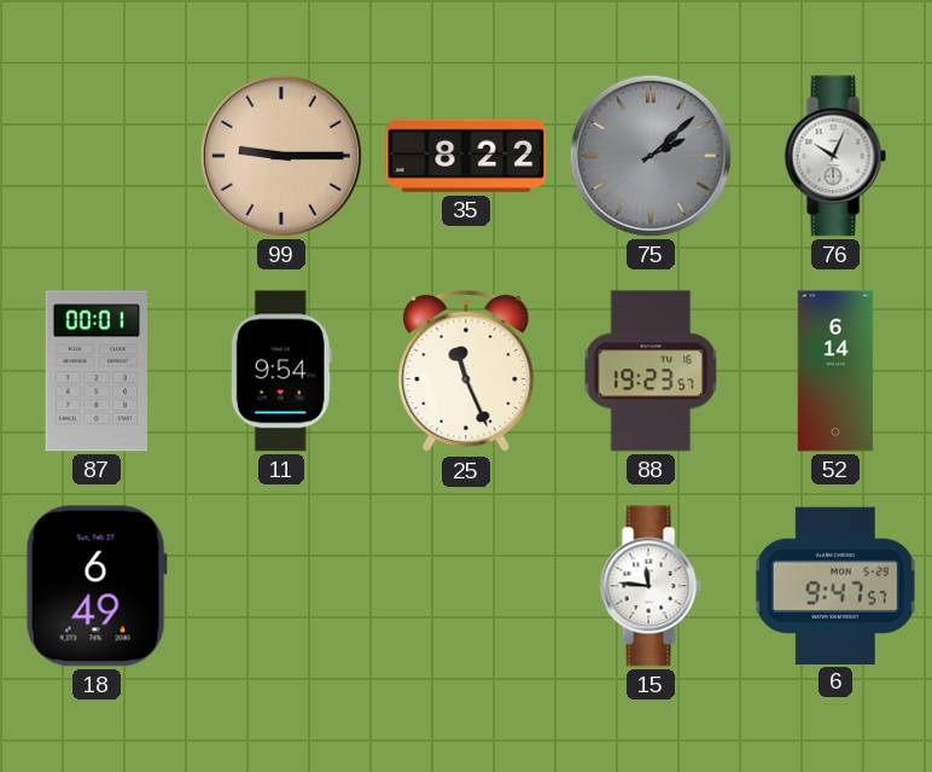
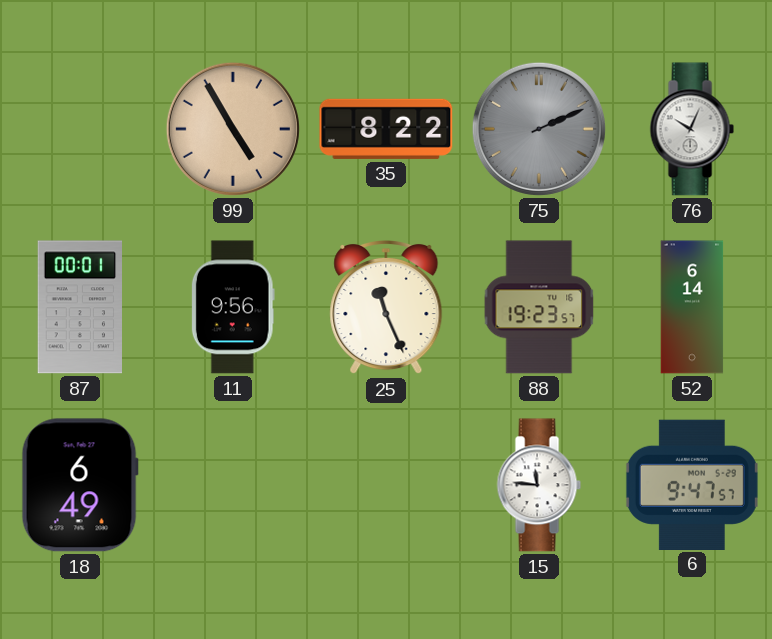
99: 9:15 -> 4:55 (233, 129)
75: 2:08 -> 2:11 (539, 129)
11: 9:54 -> 9:56 (233, 307)
